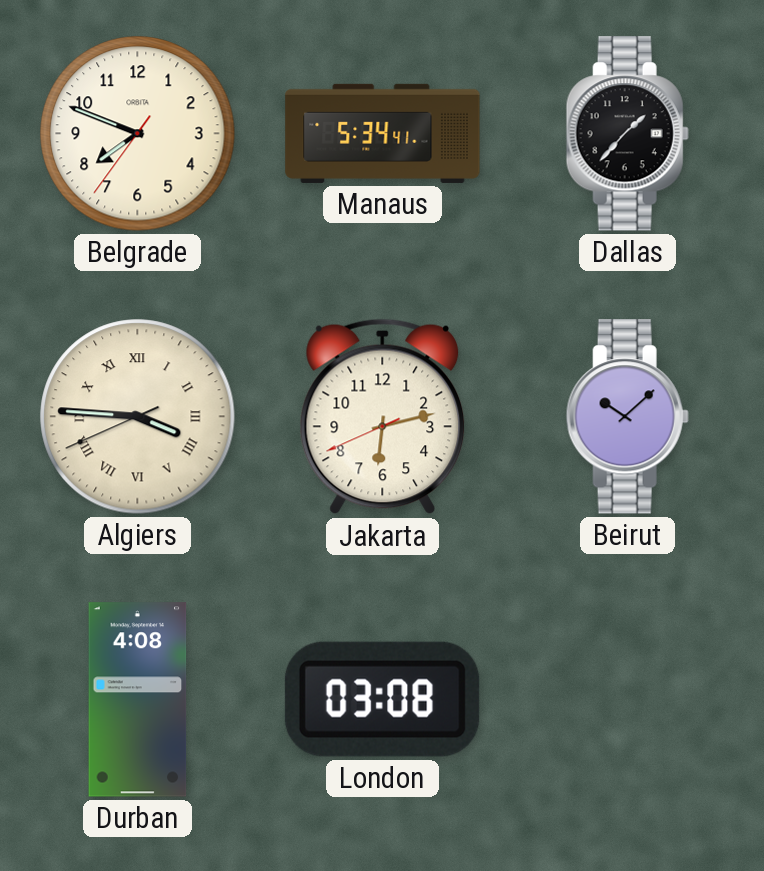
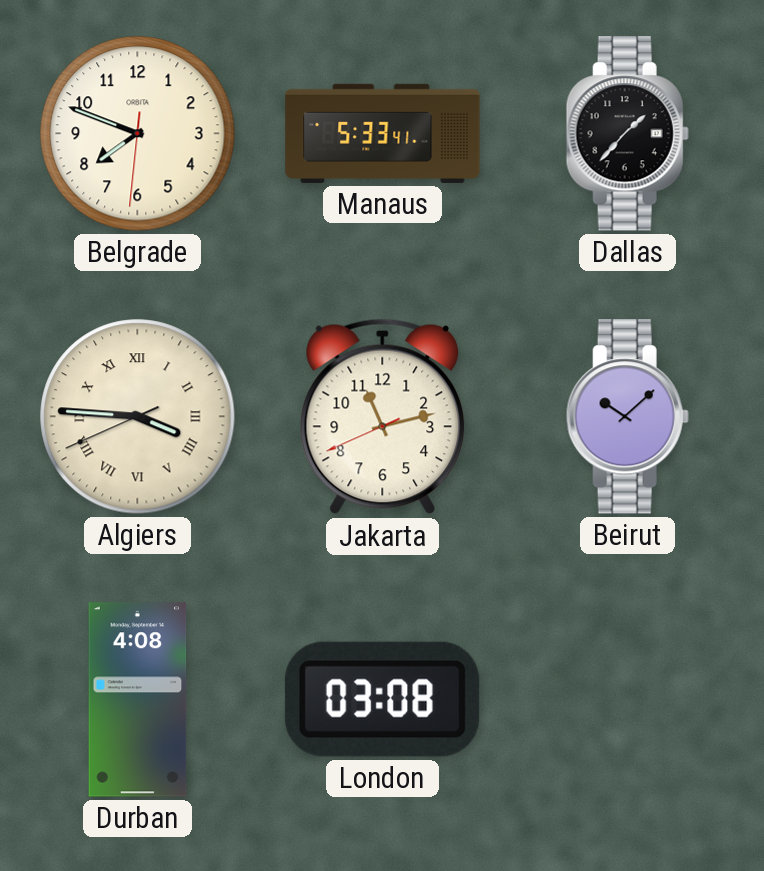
Belgrade: 7:48:36 -> 7:48:31 (138, 134)
Manaus: 5:34 -> 5:33 (383, 133)
Jakarta: 6:12 -> 11:12 (383, 417)
